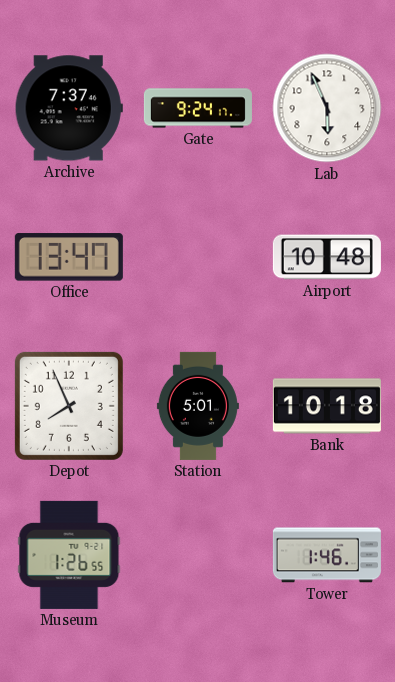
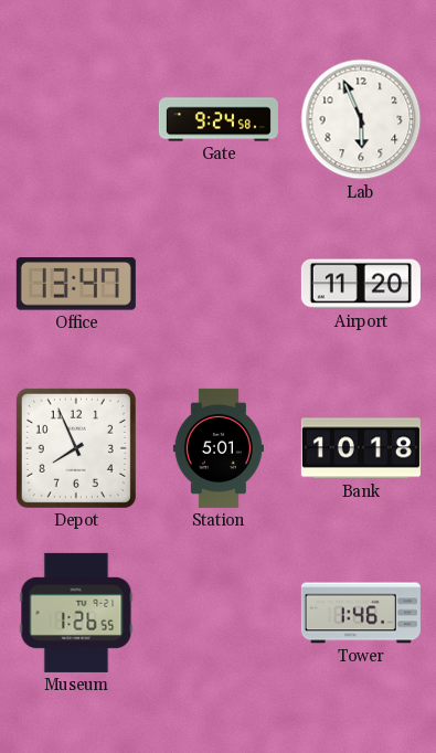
Archive: 7:37 -> none (69, 108)
Gate: 9:24:17 -> 9:24:58 (219, 119)
Airport: 10:48 -> 11:20 (361, 284)
